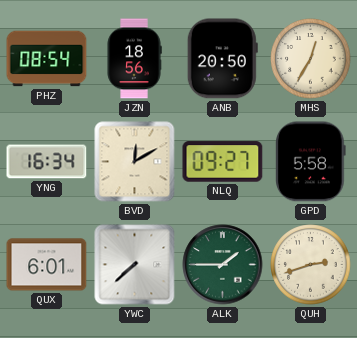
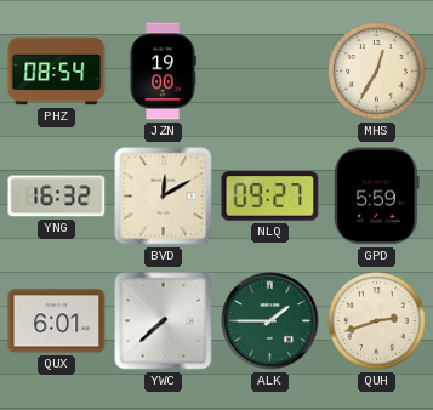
JZN: 18:56 -> 19:00 (163, 72)
ANB: 20:50 -> none (222, 59)
YNG: 16:34 -> 16:32 (57, 197)
GPD: 5:58 -> 5:59 (377, 197)
